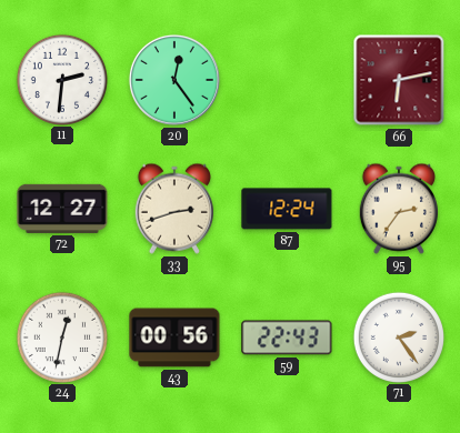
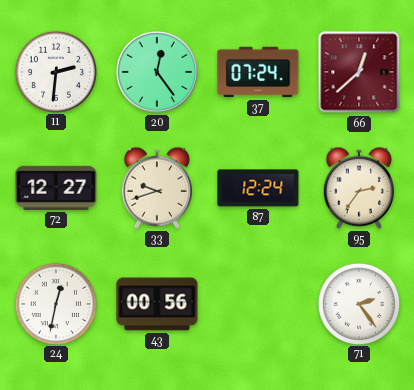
37: none -> 07:24 (258, 72)
66: 6:13 -> 12:38 (359, 72)
33: 2:42 -> 9:42 (157, 188)
59: 22:43 -> none (287, 338)
